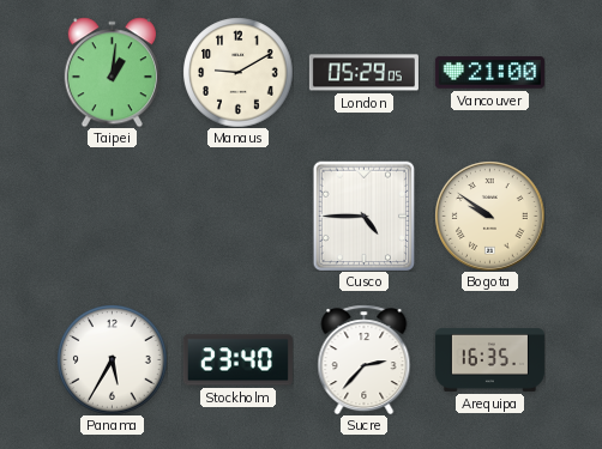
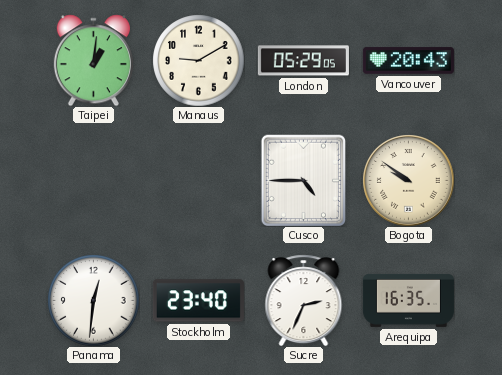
Vancouver: 21:00 -> 20:43 (408, 61)
Panama: 5:35 -> 12:31 (93, 300)
Sucre: 2:37 -> 2:34 (304, 300)
